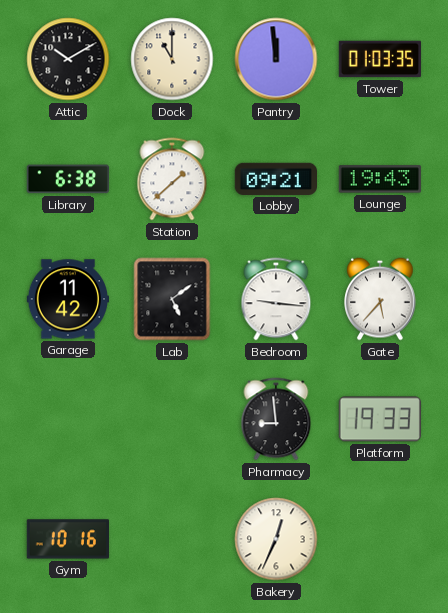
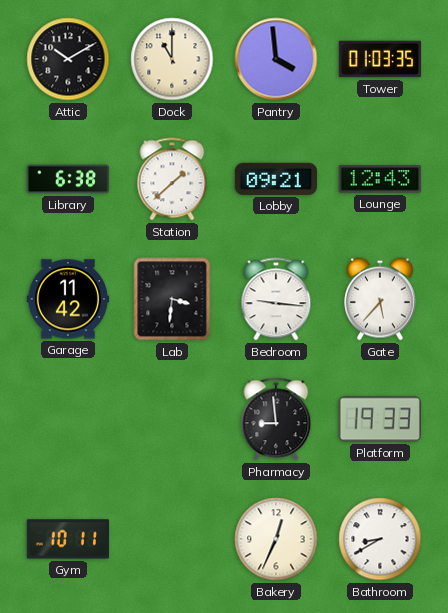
Pantry: 11:59 -> 3:59 (276, 59)
Lounge: 19:43 -> 12:43 (380, 179)
Lab: 5:09 -> 3:31 (172, 299)
Gym: 10:16 -> 10:11 (67, 539)
Bathroom: none -> 8:40 (380, 539)
